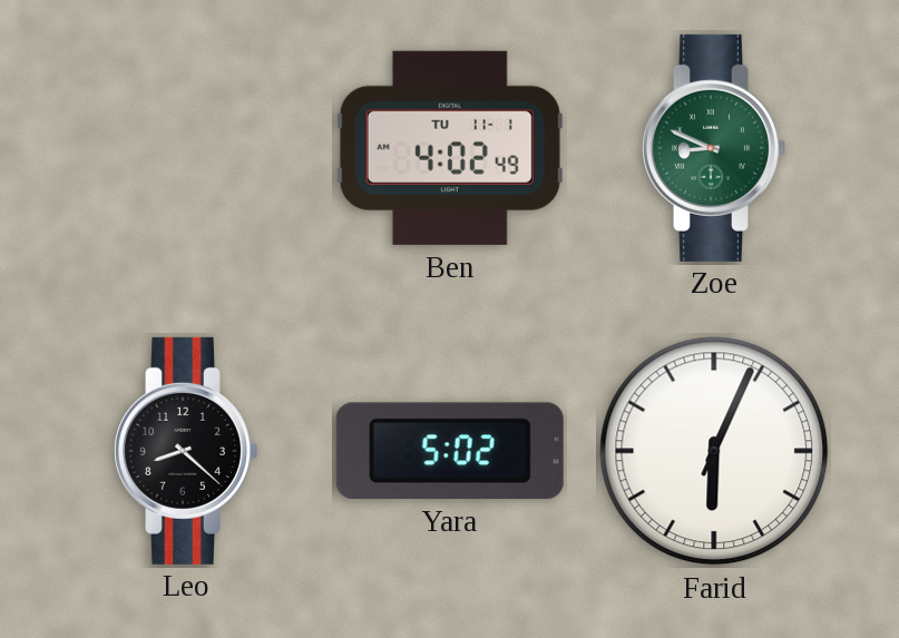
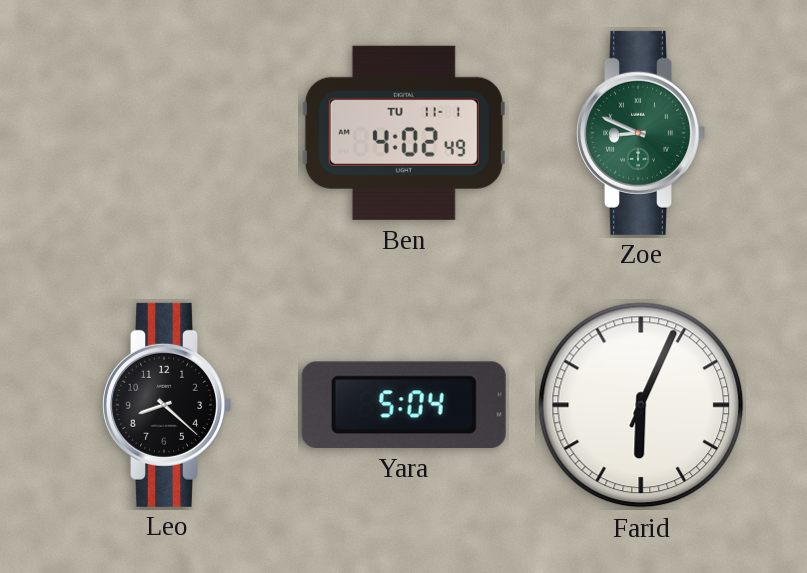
Yara: 5:02 -> 5:04 (404, 405)
